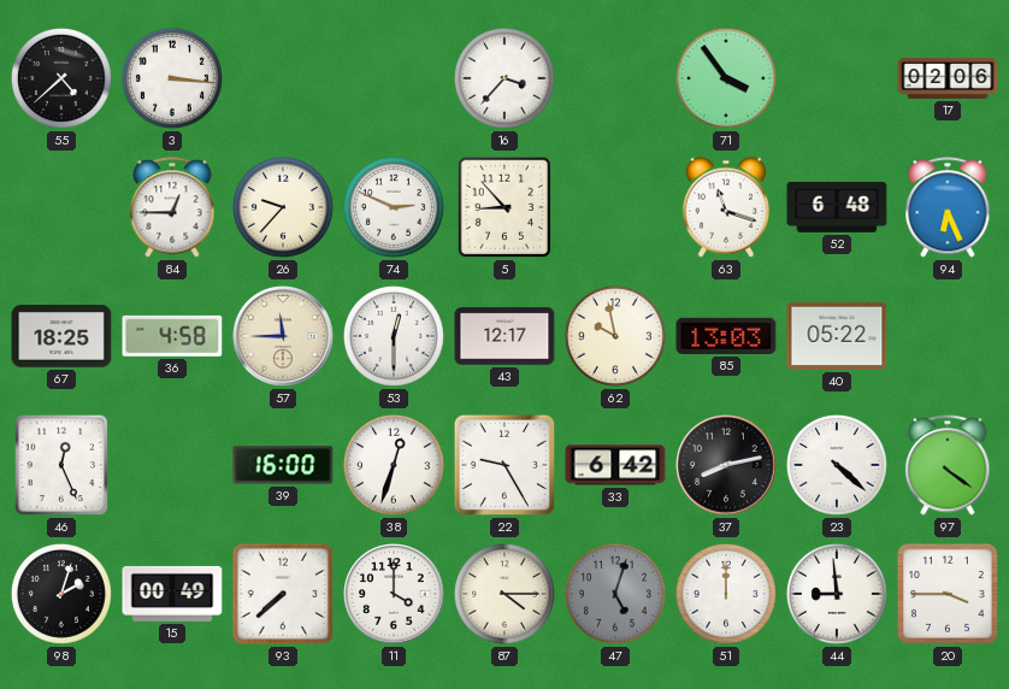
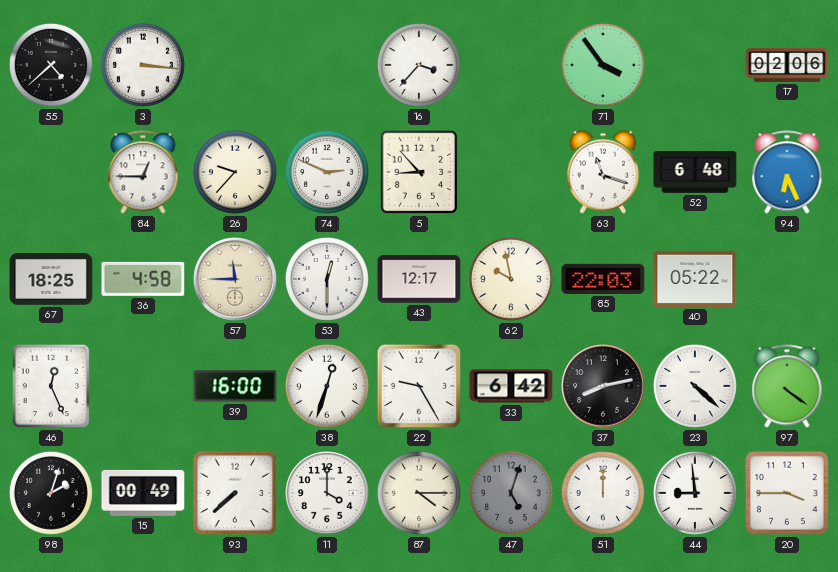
85: 13:03 -> 22:03 (603, 279)
